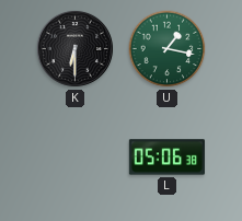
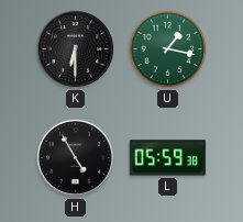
H: none -> 4:55 (75, 157)
L: 05:06 -> 05:59 (167, 158)
